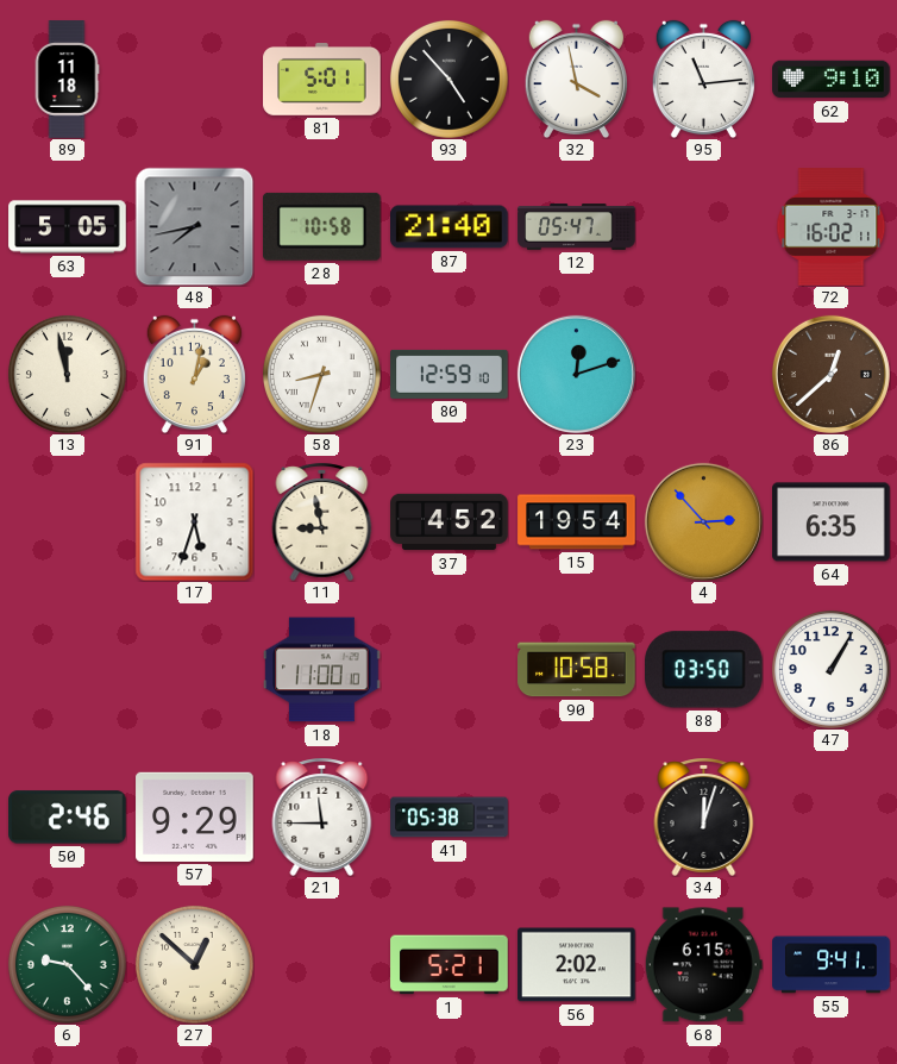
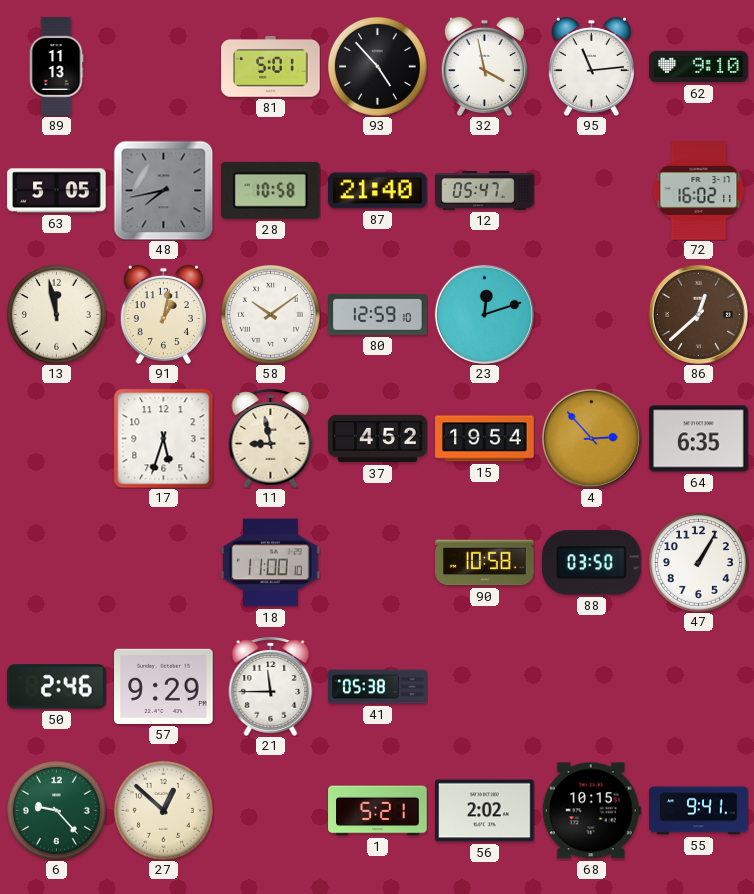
89: 11:18 -> 11:13 (56, 67)
58: 8:33 -> 10:09 (270, 314)
34: 12:03 -> none (704, 816)
68: 6:15 -> 10:15 (591, 811)
